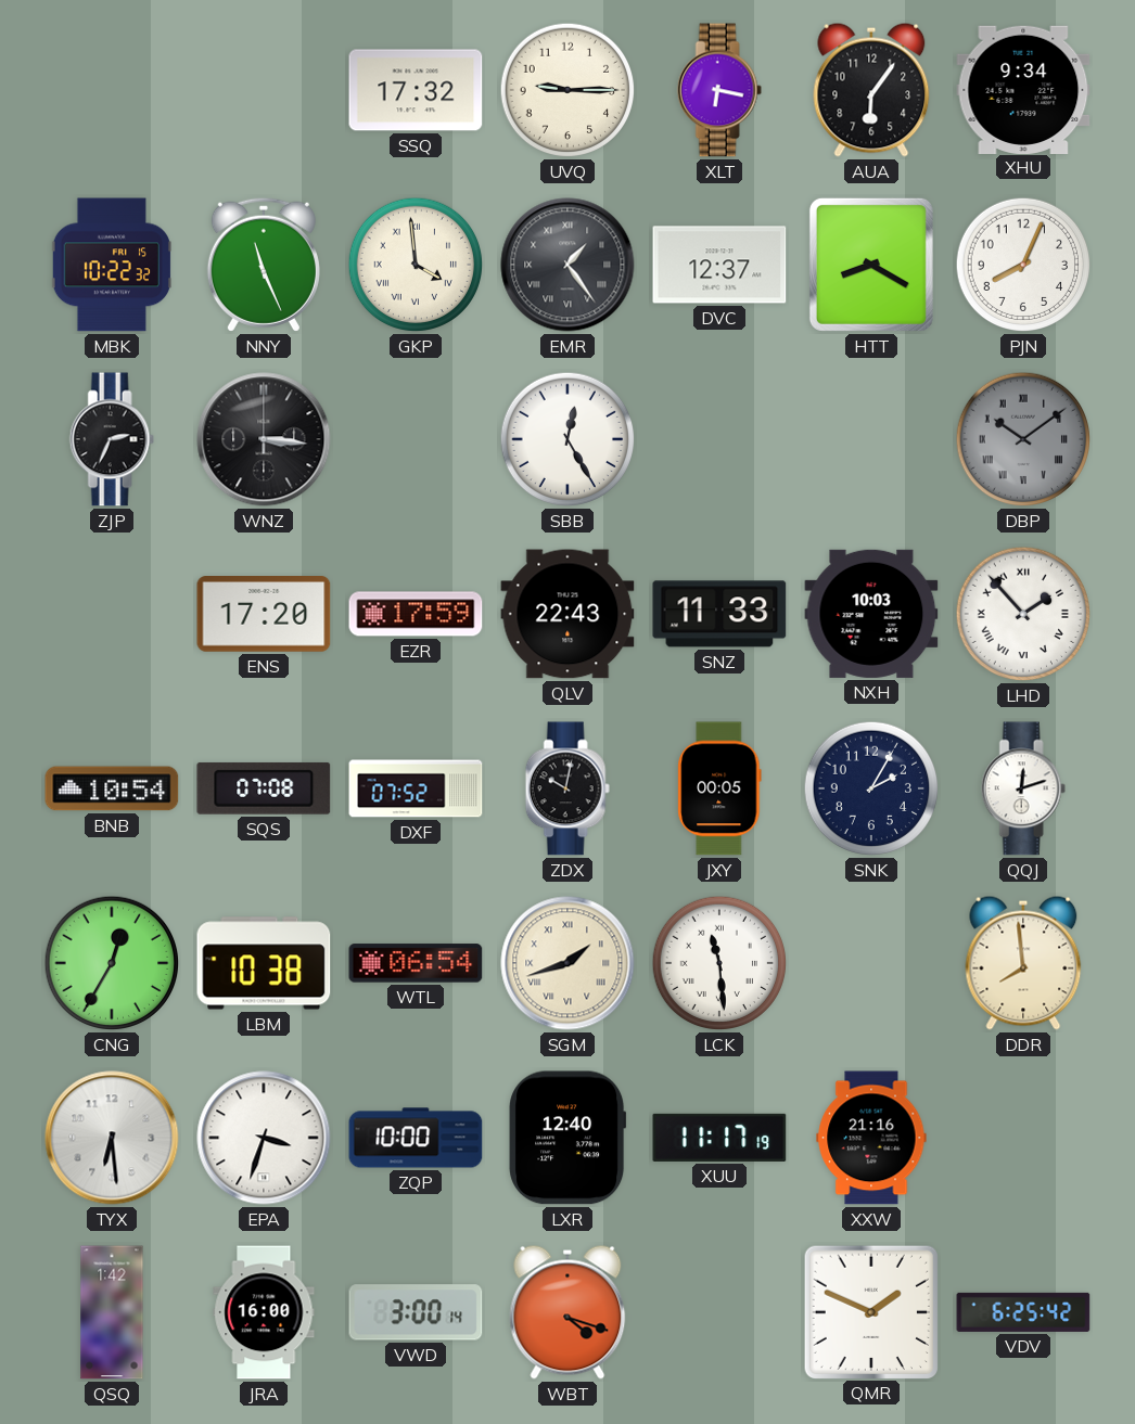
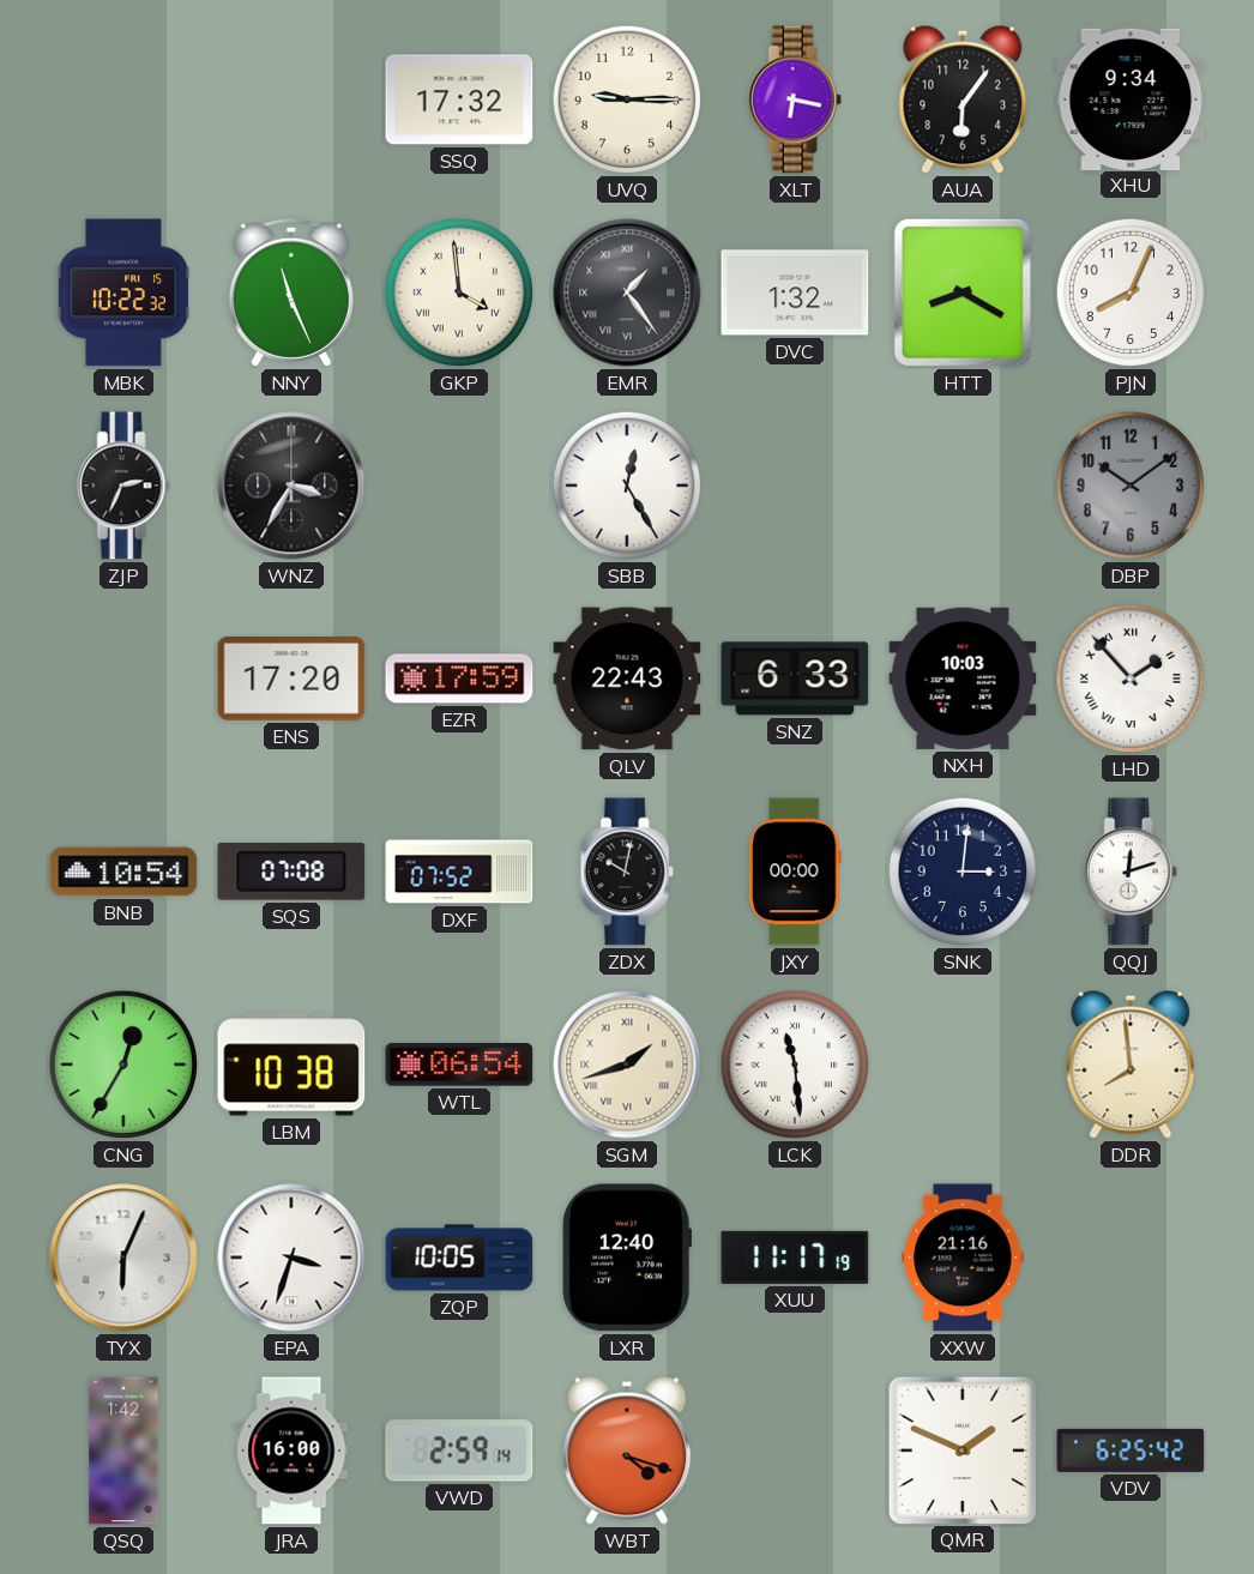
DVC: 12:37 -> 1:32 (795, 293)
WNZ: 3:16 -> 3:35 (291, 486)
DBP numerals: Roman -> Arabic (1131, 486)
SNZ: 11:33 -> 6:33 (795, 679)
JXY: 00:05 -> 00:00 (795, 872)
SNK: 2:05 -> 3:01 (963, 872)
TYX: 6:29 -> 6:04 (123, 1258)
ZQP: 10:00 -> 10:05 (459, 1258)
VWD: 3:00 -> 2:59 (459, 1451)
